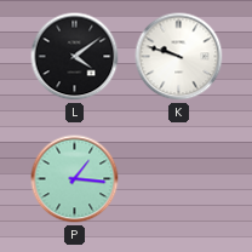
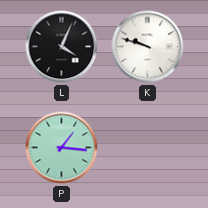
L: 4:09 -> 4:04 (62, 47)
